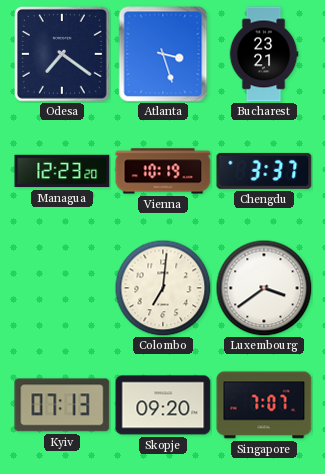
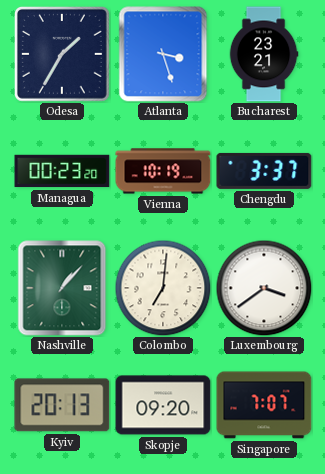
Odesa: 7:21 -> 1:35 (62, 54)
Managua: 12:23 -> 00:23 (62, 171)
Nashville: none -> 1:07 (62, 288)
Kyiv: 07:13 -> 20:13 (62, 405)
